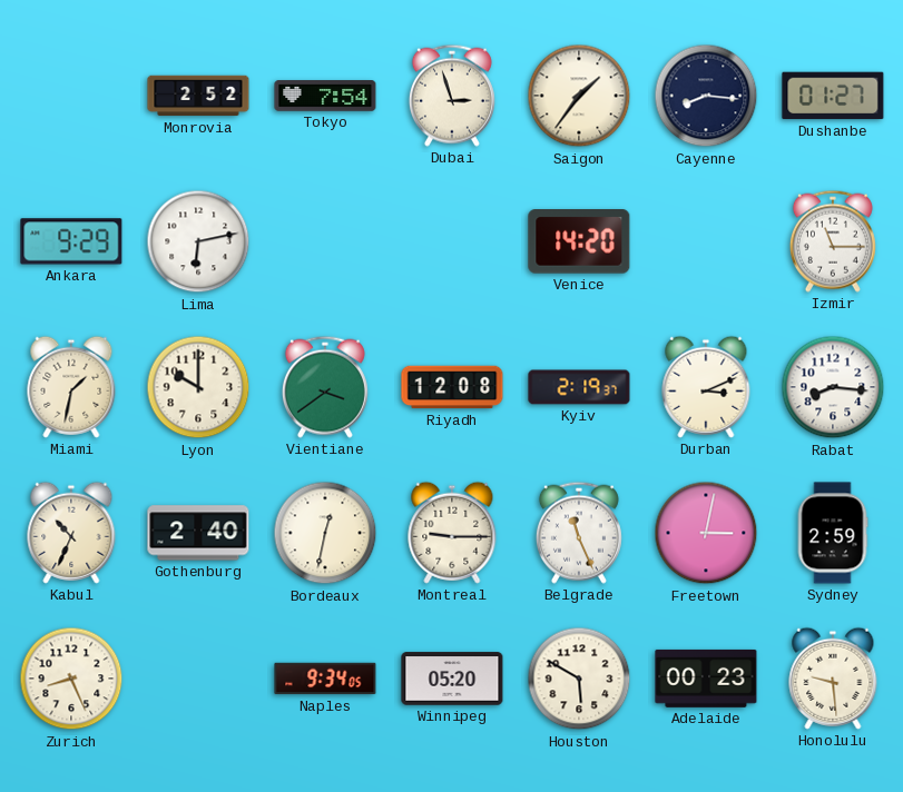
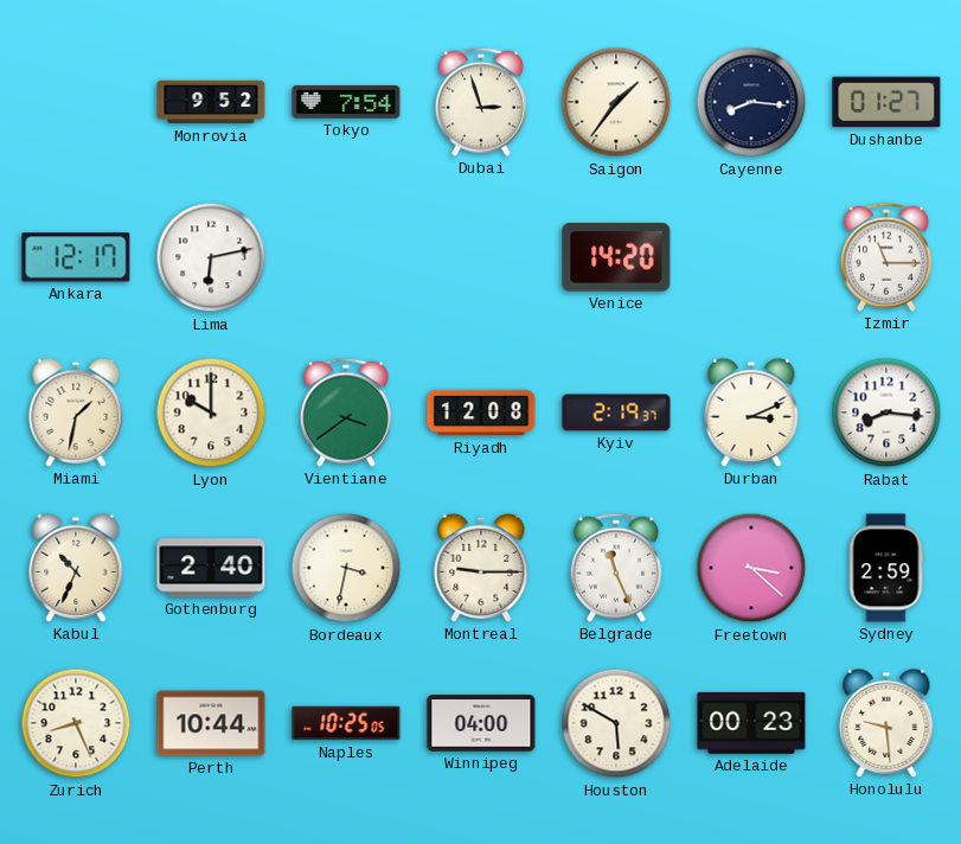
Monrovia: 2:52 -> 9:52 (211, 102)
Ankara: 9:29 -> 12:17 (76, 257)
Bordeaux: 12:32 -> 3:32 (346, 568)
Freetown: 3:02 -> 3:22 (751, 568)
Perth: none -> 10:44 (211, 723)
Naples: 9:34 -> 10:25 (346, 723)
Winnipeg: 05:20 -> 04:00 (481, 723)
